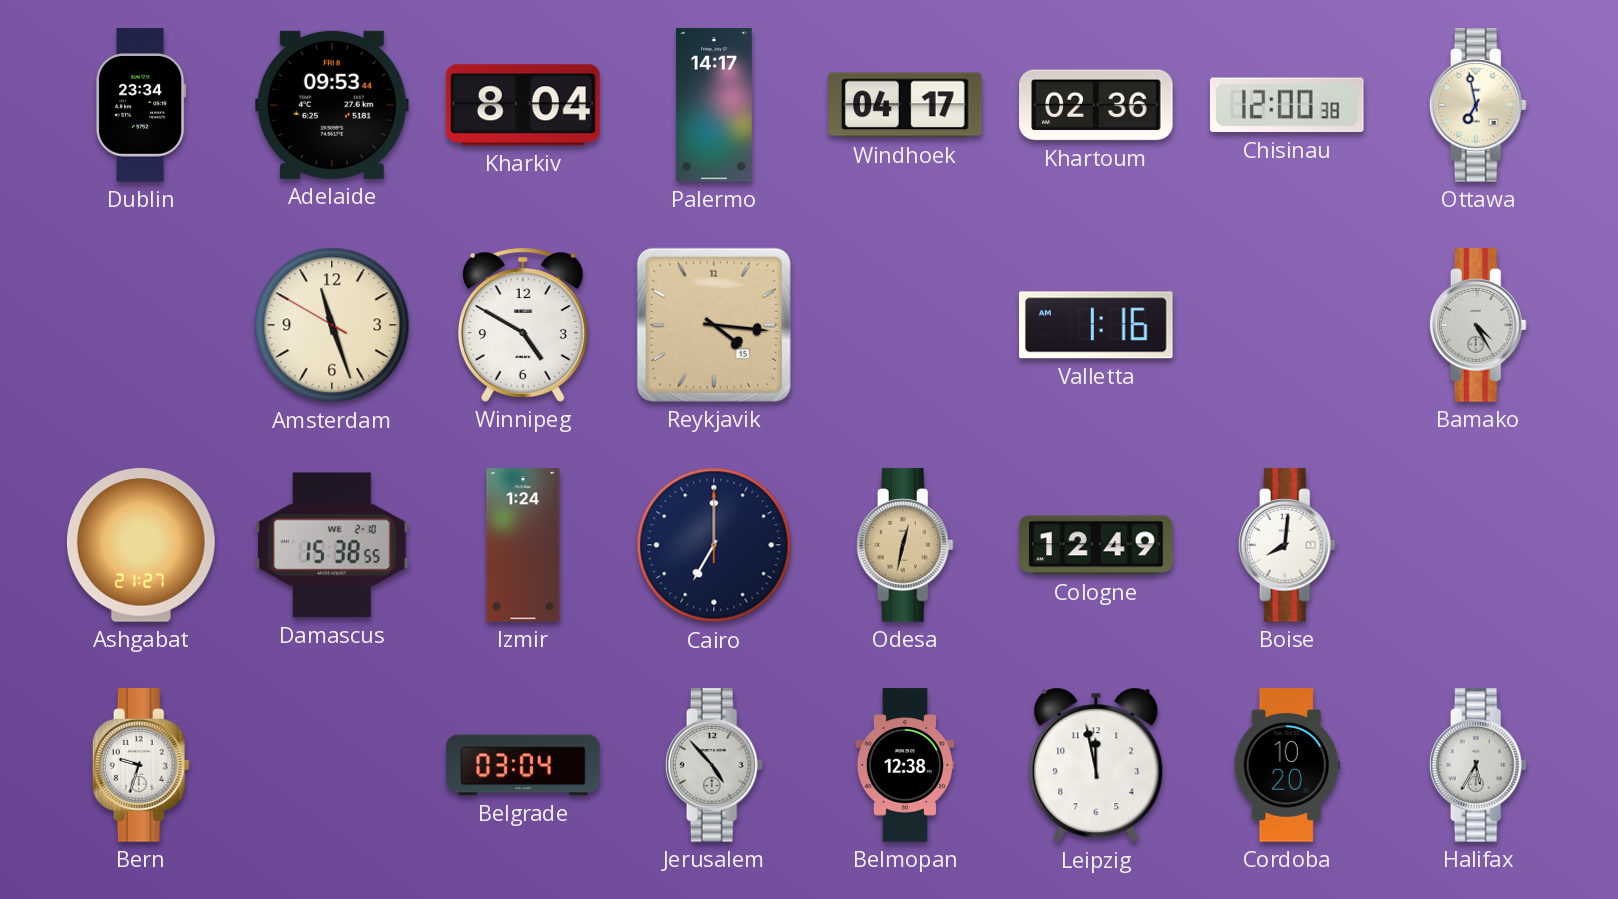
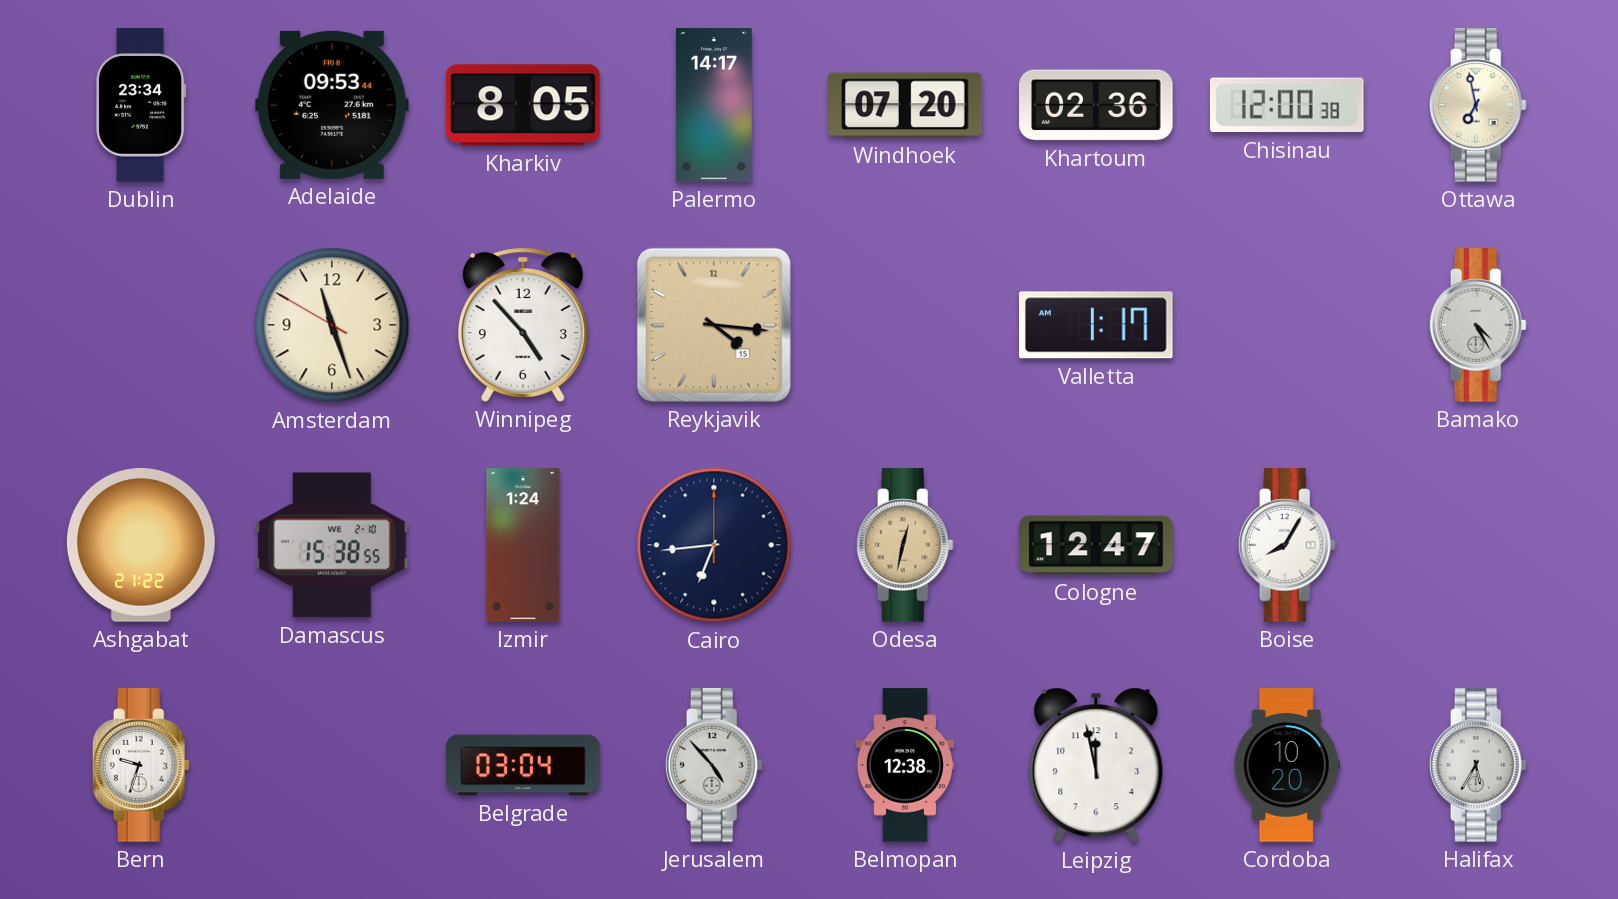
Kharkiv: 8:04 -> 8:05 (524, 105)
Windhoek: 04:17 -> 07:20 (905, 105)
Winnipeg: 4:50 -> 4:53 (523, 325)
Valletta: 1:16 -> 1:17 (1097, 325)
Ashgabat: 21:27 -> 21:22 (141, 545)
Cairo: 7:00 -> 6:44 (714, 545)
Cologne: 12:49 -> 12:47 (1096, 545)
Boise: 8:01 -> 8:05 (1287, 545)
